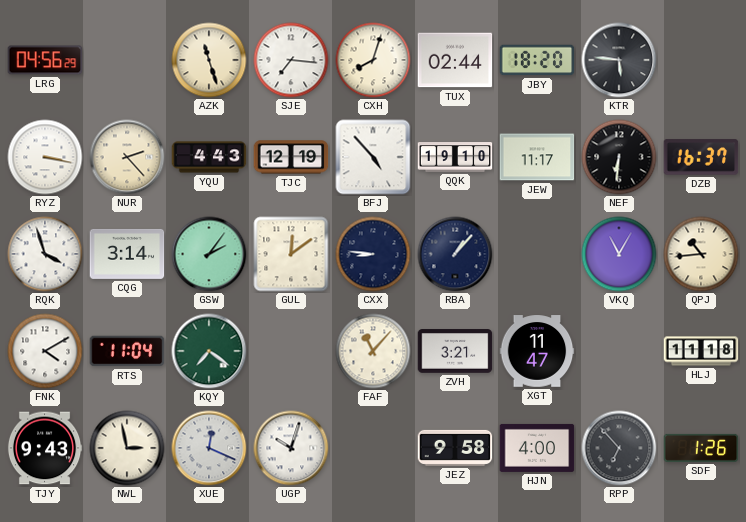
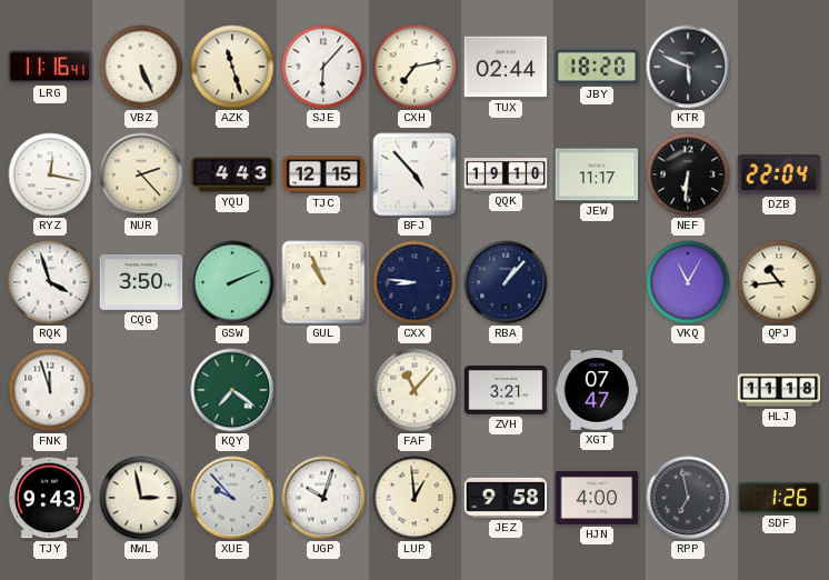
LRG: 04:56 -> 11:16 (50, 67)
VBZ: none -> 5:26 (141, 67)
SJE: 7:16 -> 6:07 (323, 67)
CXH: 8:03 -> 7:13 (414, 67)
KTR: 5:46 -> 5:49 (688, 67)
RYZ: 3:17 -> 12:17 (50, 174)
TJC: 12:19 -> 12:15 (323, 174)
DZB: 16:37 -> 22:04 (779, 174)
CQG: 3:14 -> 3:50 (141, 282)
GSW: 2:06 -> 2:11 (232, 282)
GUL: 12:09 -> 10:56 (323, 282)
FNK: 4:10 -> 11:57 (50, 390)
RTS: 11:04 -> none (127, 351)
XGT: 11:47 -> 07:47 (597, 390)
XUE: 12:19 -> 9:53 (232, 498)
LUP: none -> 12:59 (414, 498)
RPP: 6:53 -> 6:58 (688, 498)
